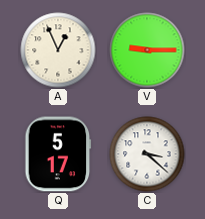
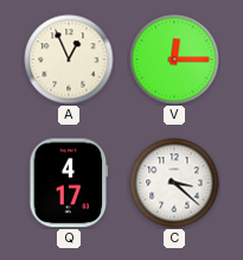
V: 9:15 -> 12:15 (174, 59)
Q: 5:17 -> 4:17 (69, 183)
